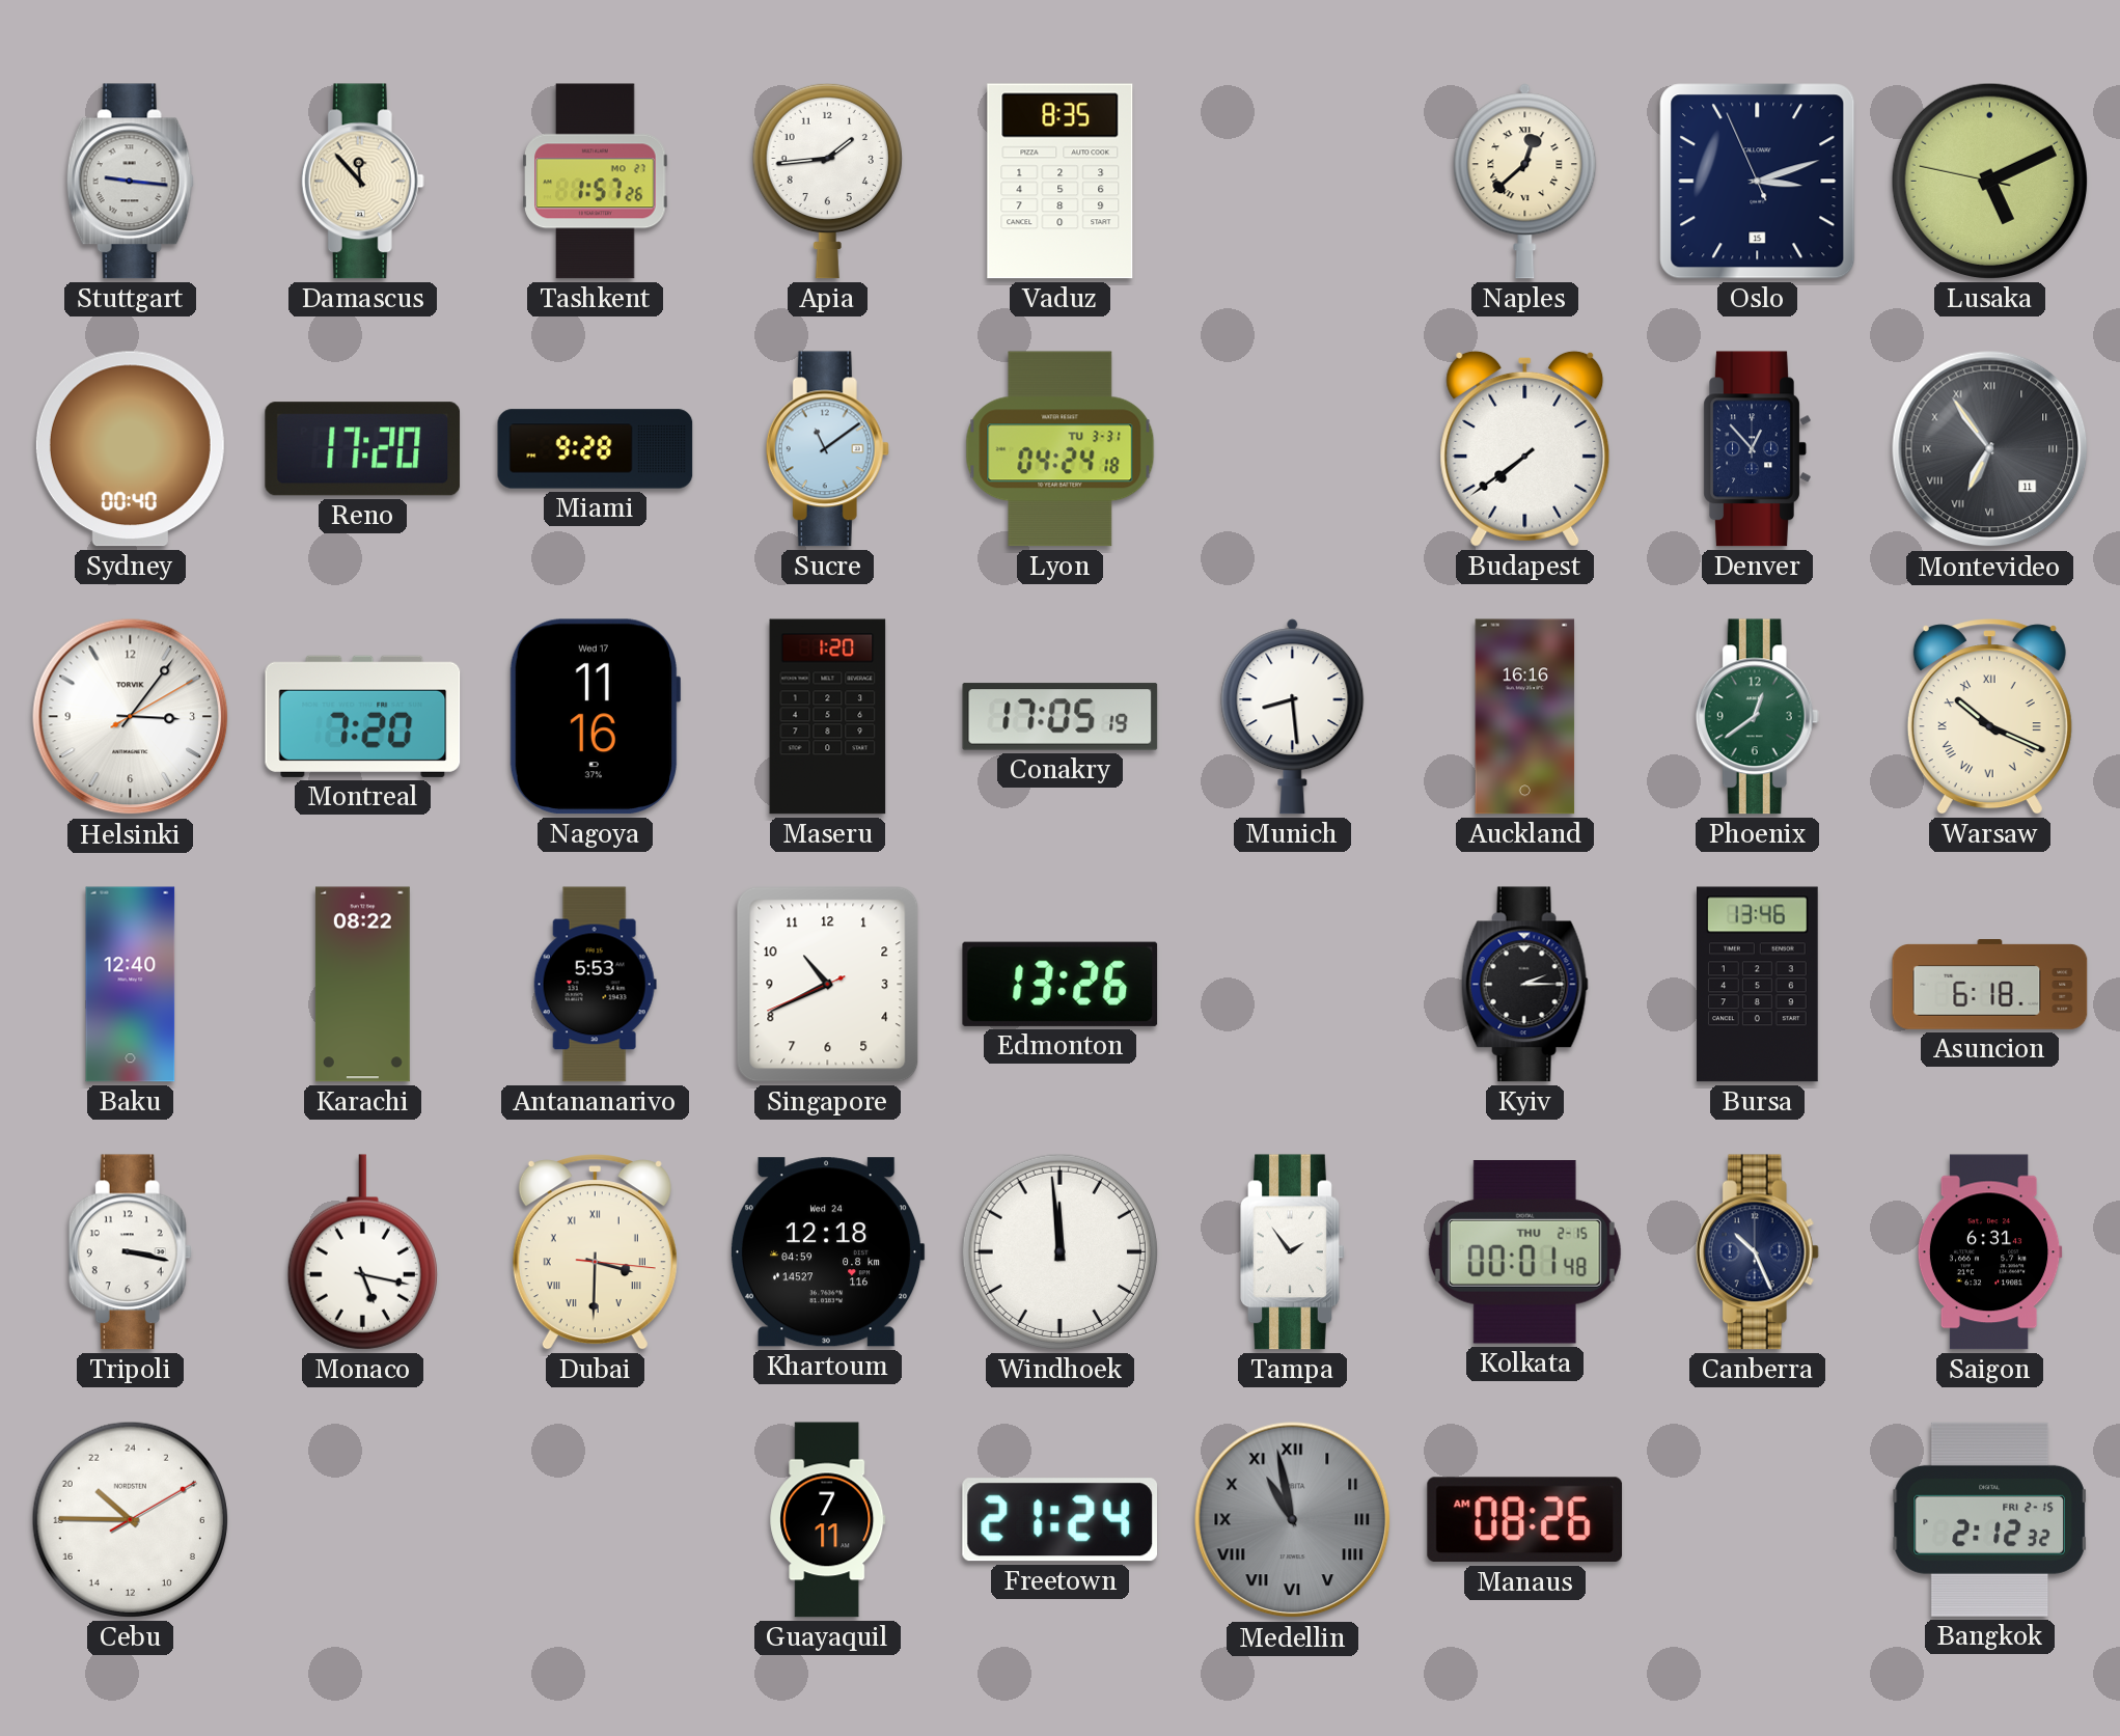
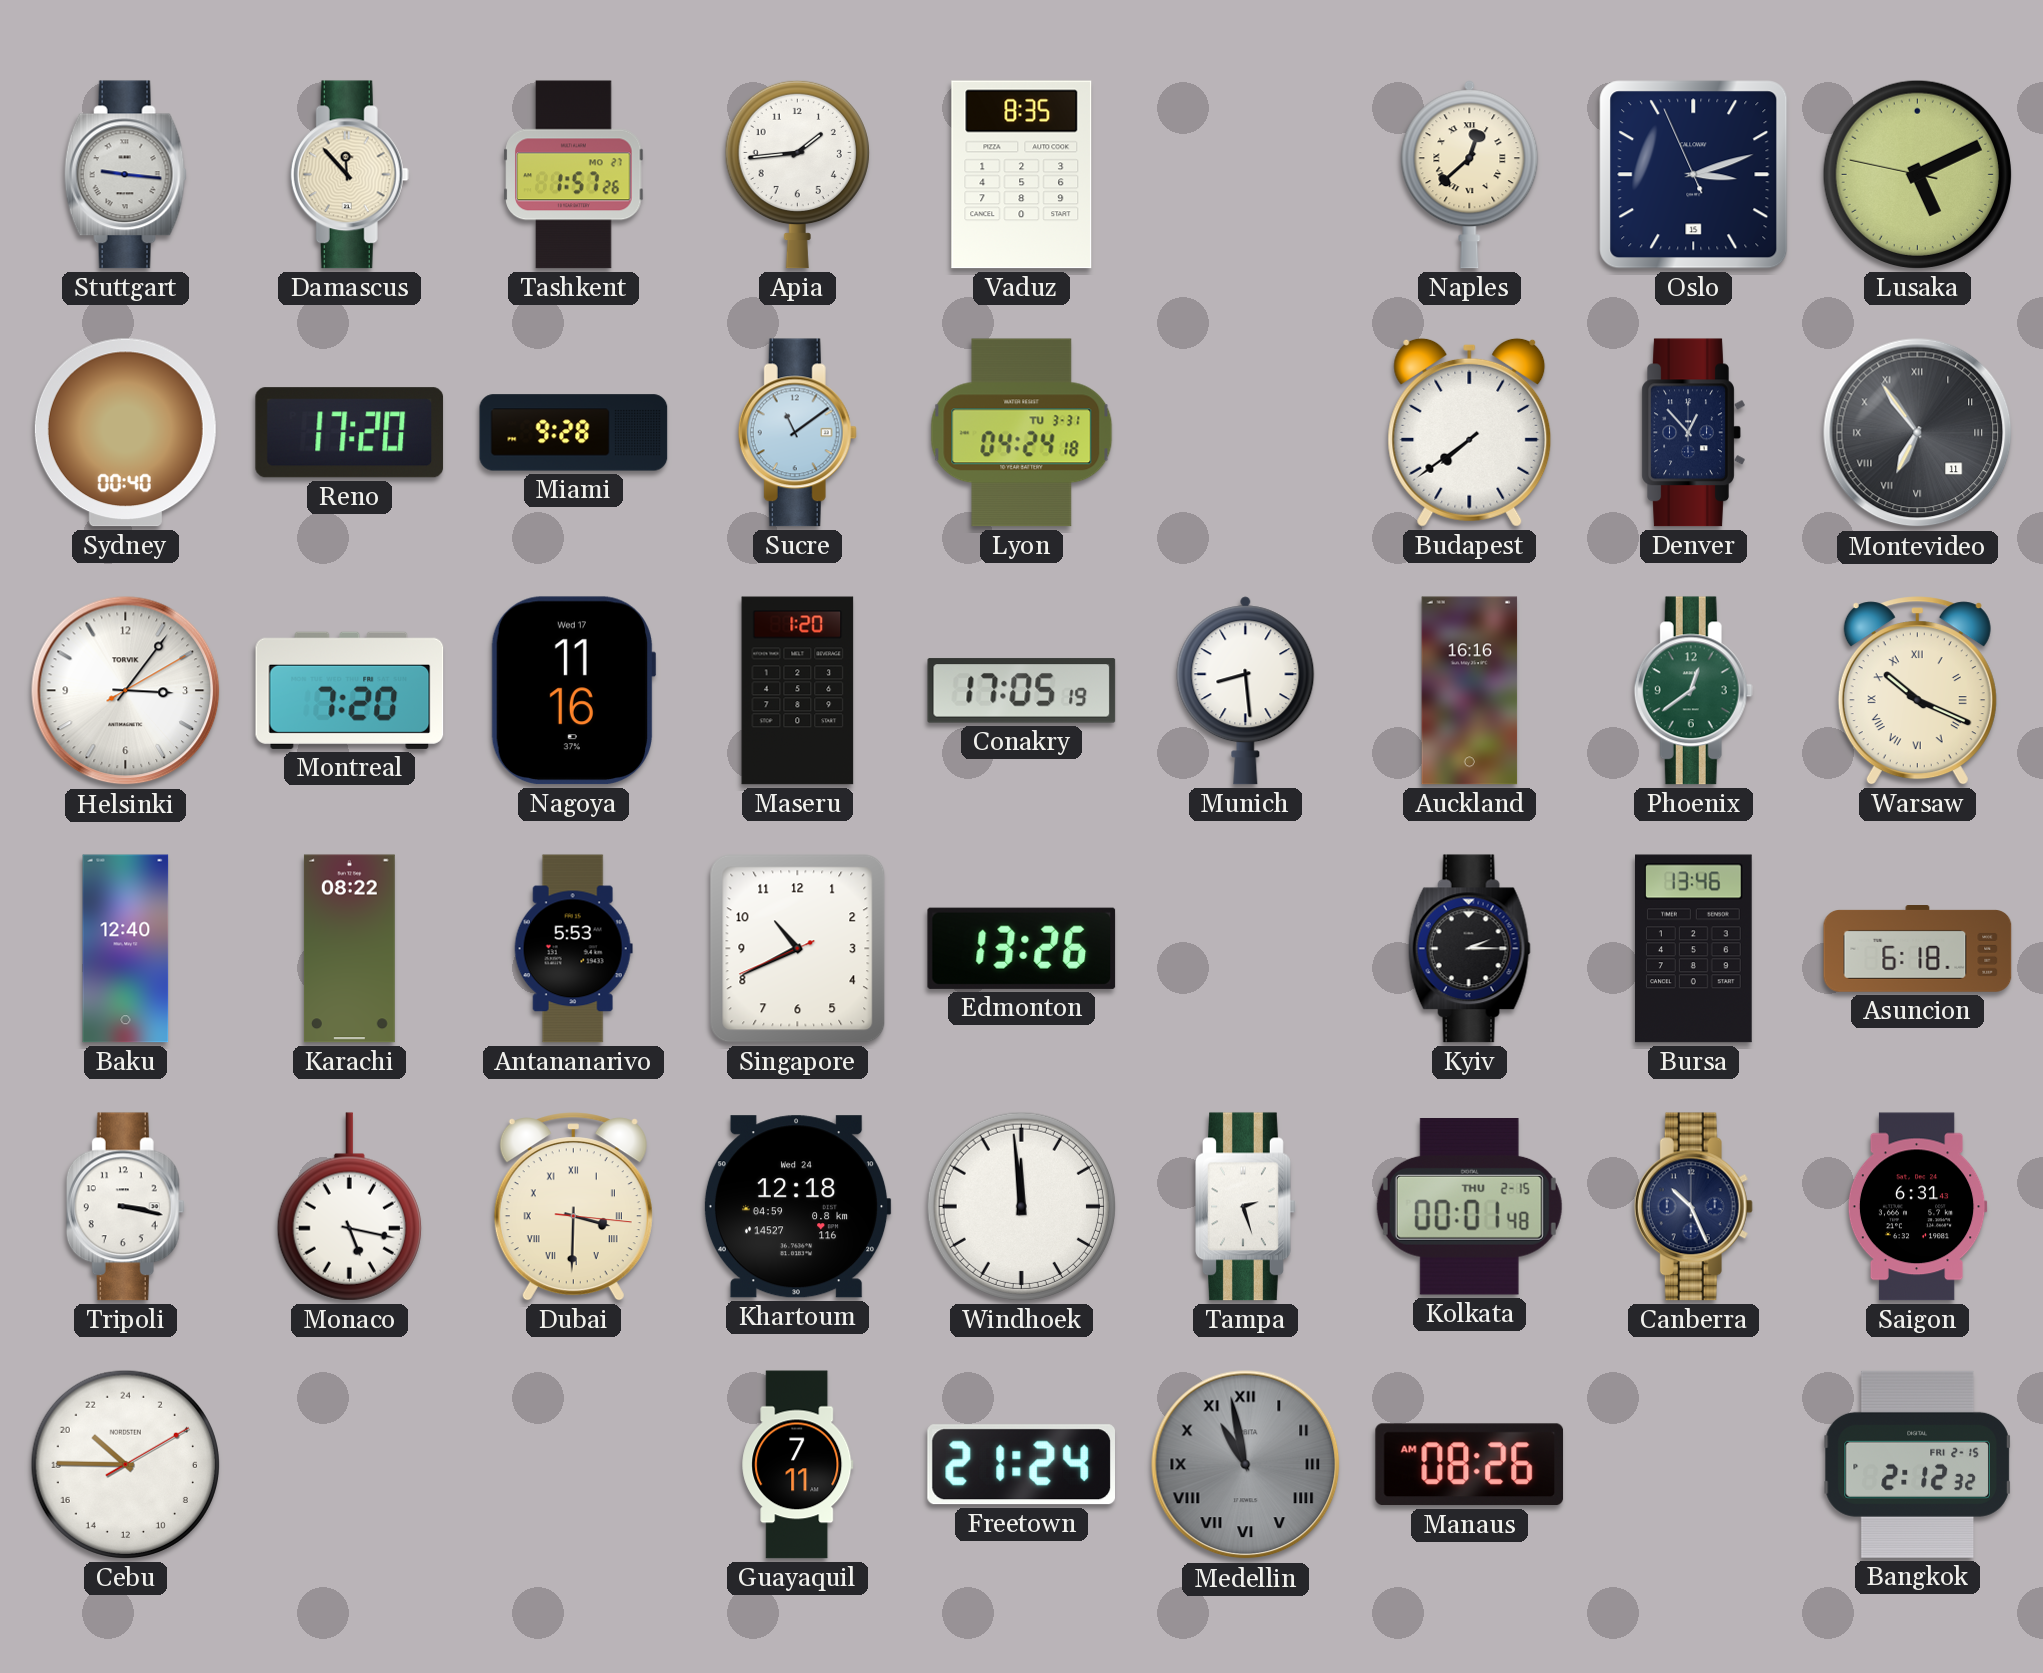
Tampa: 1:54 -> 2:27 (1246, 1207)
